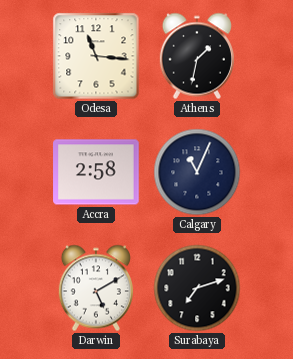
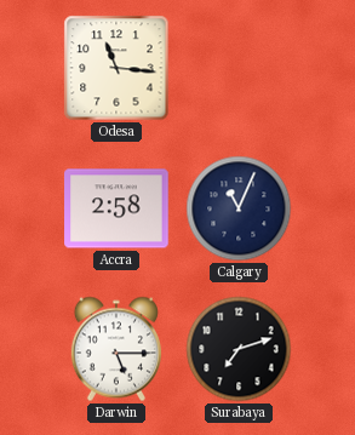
Athens: 1:32 -> none (197, 56)
Darwin: 5:10 -> 5:15 (116, 349)
